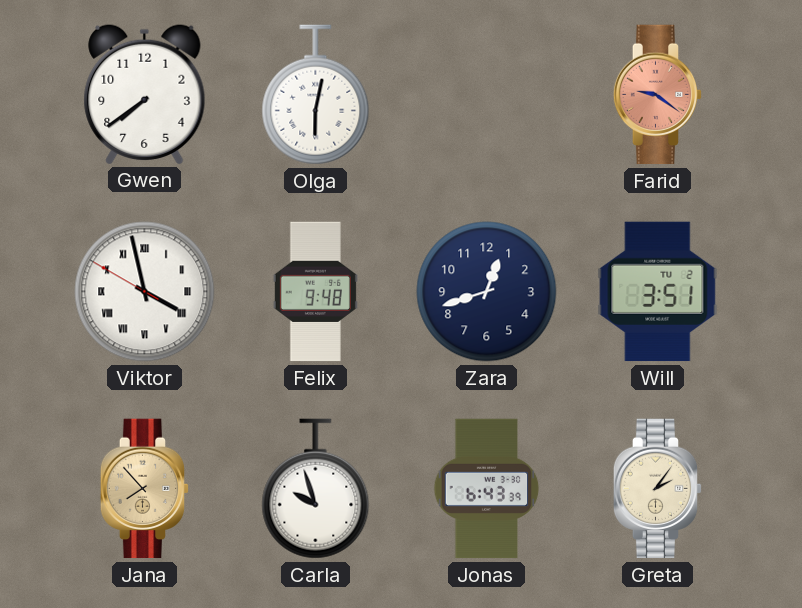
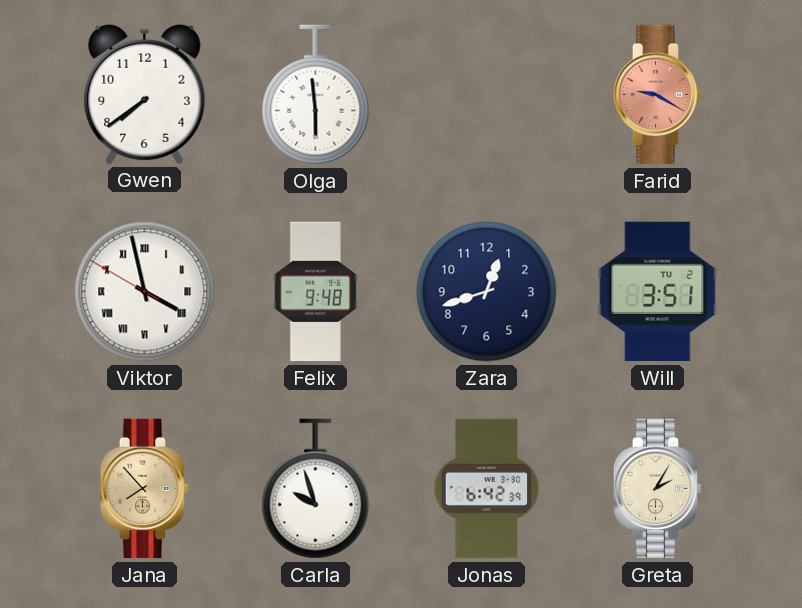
Olga: 6:02 -> 5:59 (316, 95)
Farid: 9:21 -> 9:20 (658, 95)
Jonas: 6:43 -> 6:42 (487, 489)
Greta: 2:06 -> 2:05 (658, 489)
